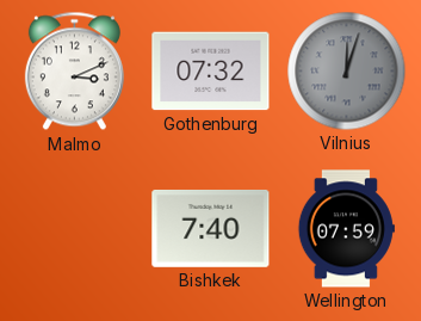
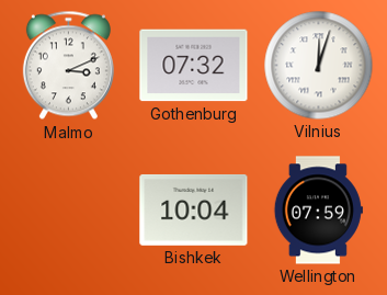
Vilnius dial: grey -> white (319, 66)
Bishkek: 7:40 -> 10:04 (194, 209)
